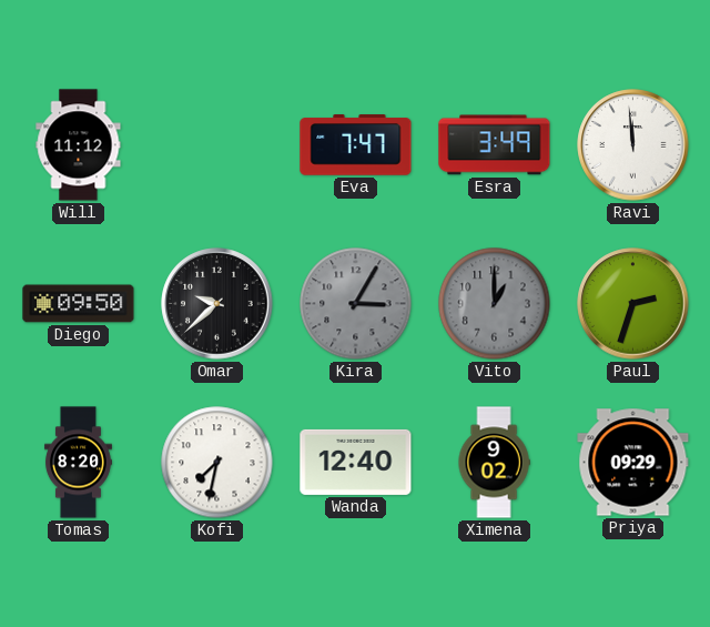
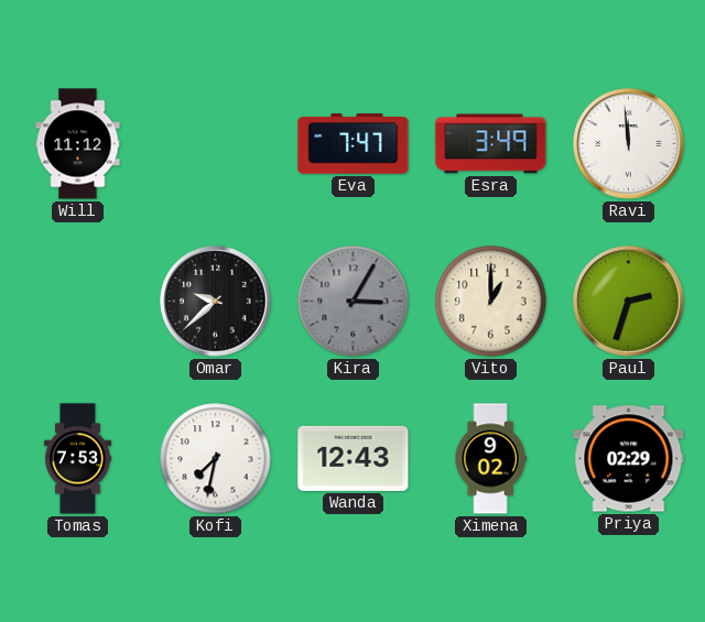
Diego: 09:50 -> none (79, 304)
Vito dial: grey -> cream (491, 302)
Tomas: 8:20 -> 7:53 (77, 459)
Wanda: 12:40 -> 12:43 (354, 458)
Priya: 09:29 -> 02:29 (629, 459)
